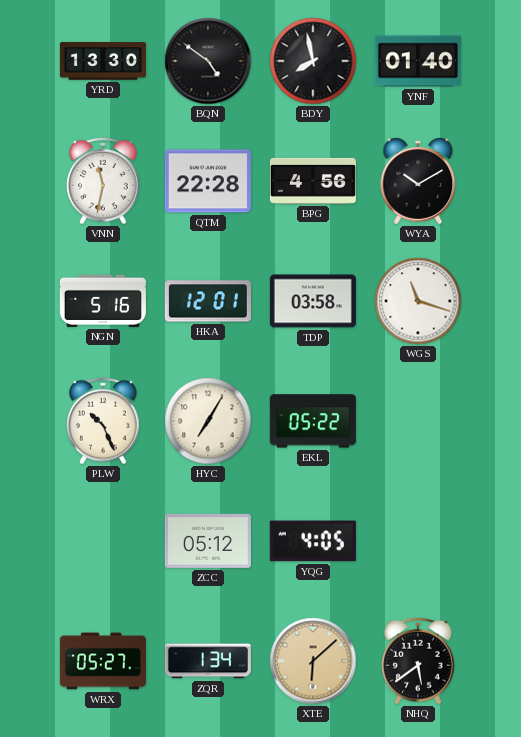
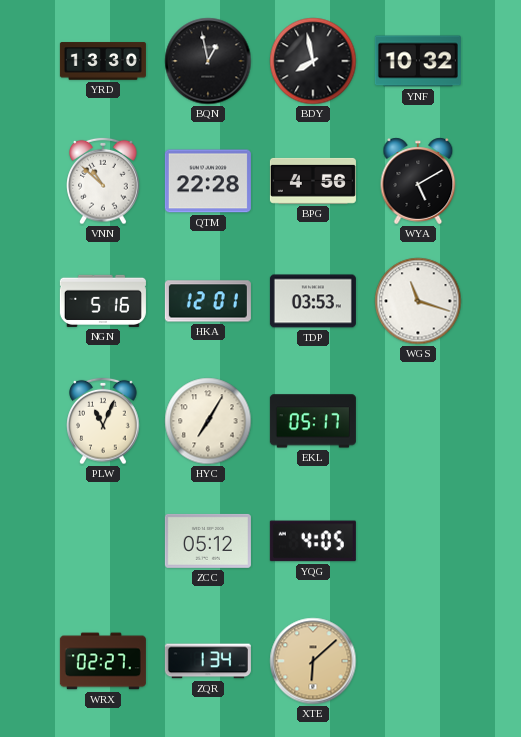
BQN: 4:51 -> 12:58 (208, 61)
YNF: 01:40 -> 10:32 (418, 61)
VNN: 11:32 -> 10:52 (103, 181)
WYA: 10:10 -> 5:10 (418, 181)
TDP: 03:58 -> 03:53 (313, 301)
PLW: 10:26 -> 11:04 (103, 421)
EKL: 05:22 -> 05:17 (313, 421)
WRX: 05:27 -> 02:27 (103, 661)
NHQ: 5:39 -> none (418, 661)
